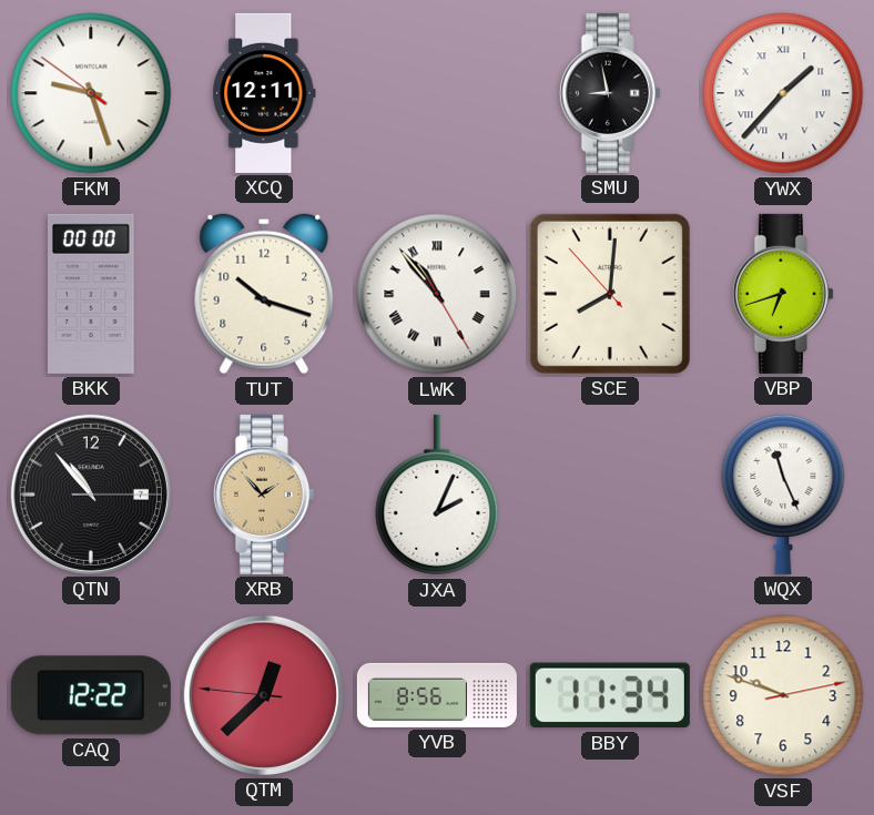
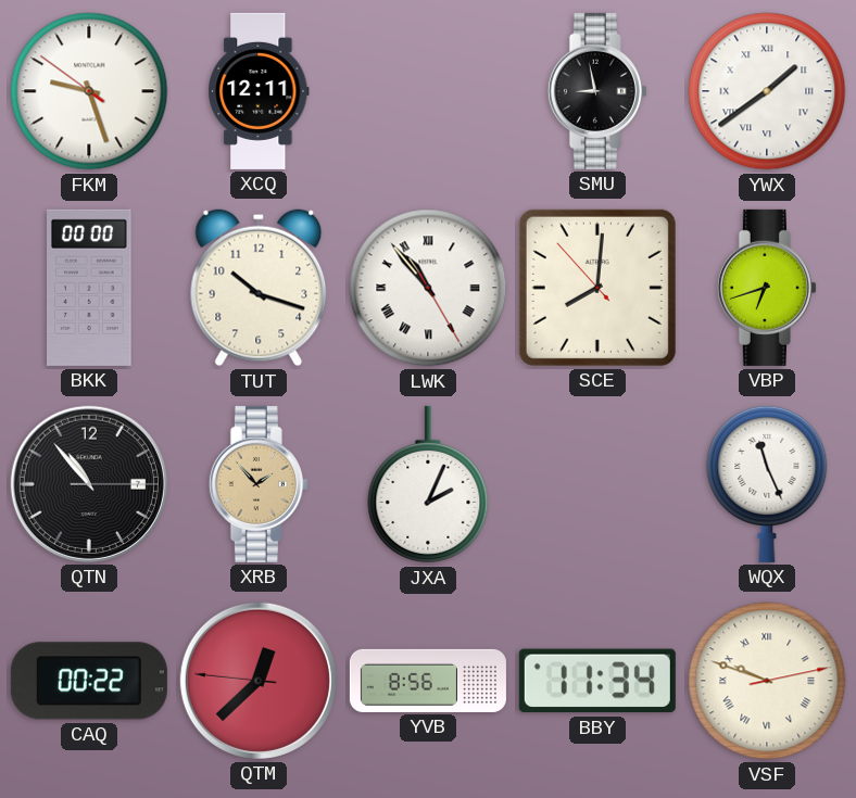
YWX: 1:37 -> 1:39 (767, 91)
CAQ: 12:22 -> 00:22 (89, 681)
VSF numerals: Arabic -> Roman (767, 681)
